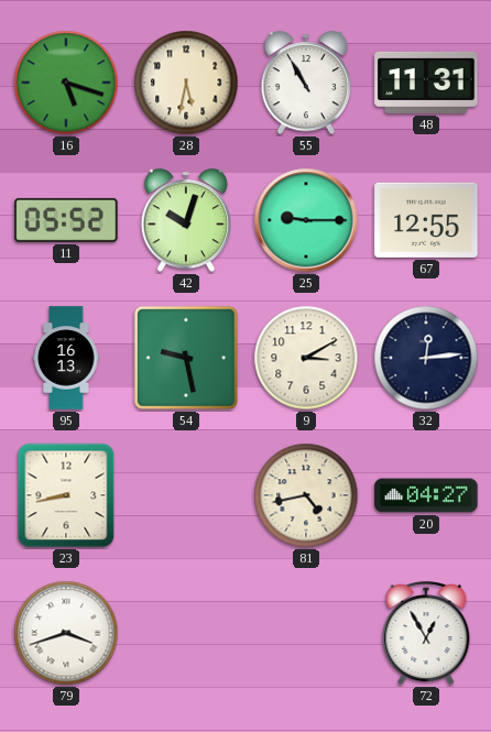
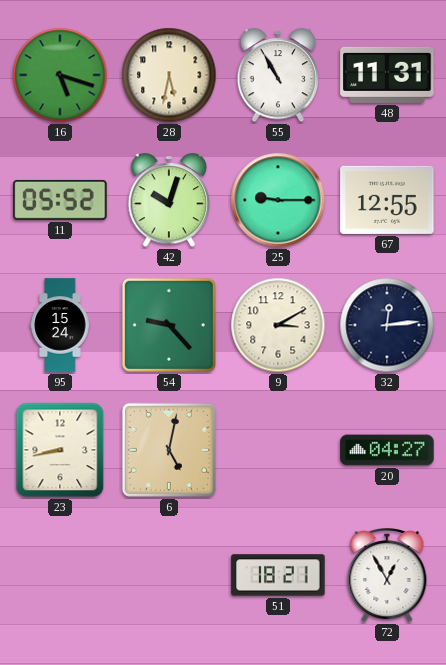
95: 16:13 -> 15:24 (60, 325)
54: 9:28 -> 9:23 (169, 325)
6: none -> 5:02 (169, 450)
81: 4:43 -> none (306, 495)
79: 3:42 -> none (66, 633)
51: none -> 18:21 (278, 575)
